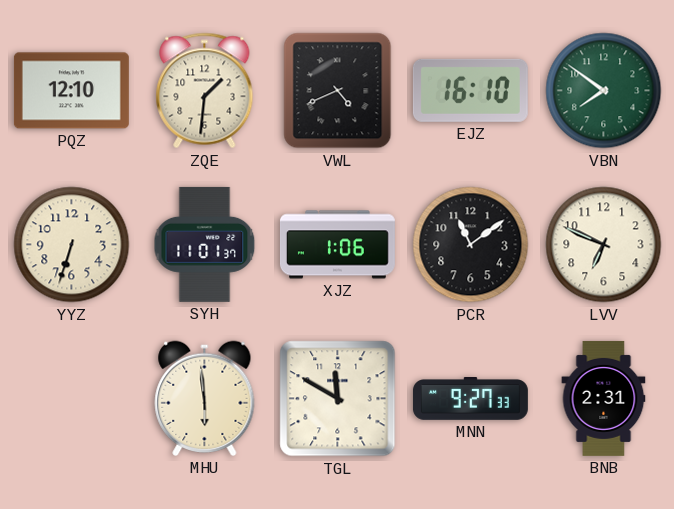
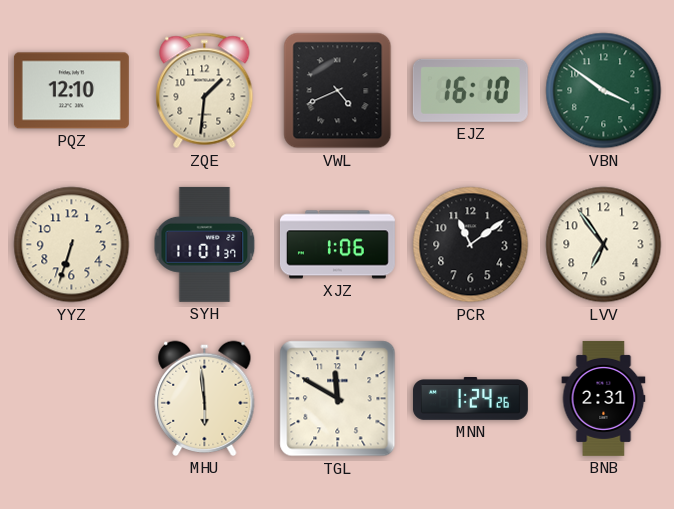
VBN: 7:51 -> 3:51 (604, 91)
LVV: 6:49 -> 6:54 (604, 245)
MNN: 9:27 -> 1:24 (470, 399)
